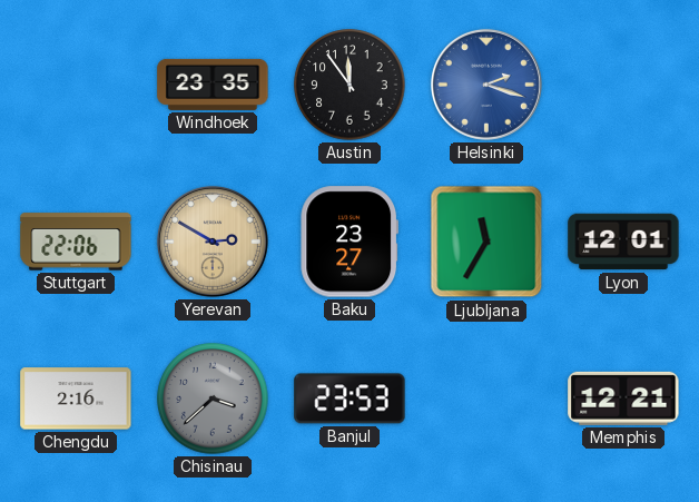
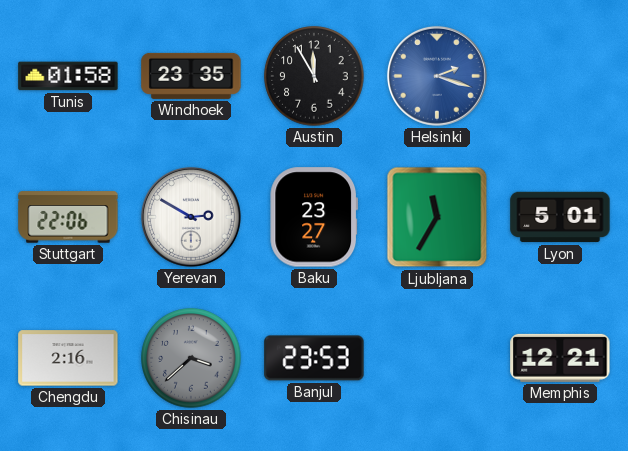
Tunis: none -> 01:58 (68, 76)
Austin: 11:54 -> 11:55 (314, 76)
Yerevan dial: champagne -> white (191, 217)
Lyon: 12:01 -> 5:01 (560, 217)
